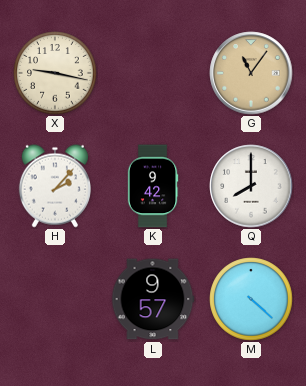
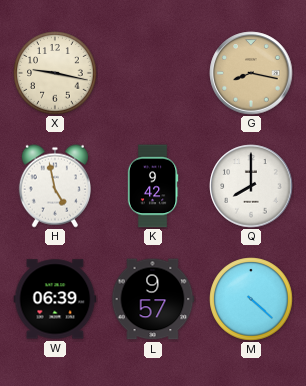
G: 11:06 -> 8:17 (251, 73)
H: 2:07 -> 4:58 (55, 186)
W: none -> 06:39 (55, 299)
